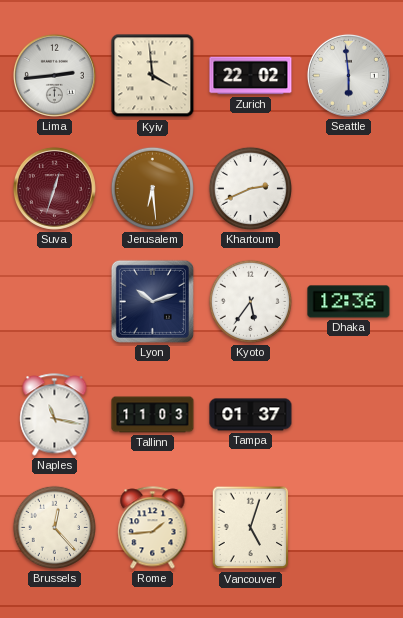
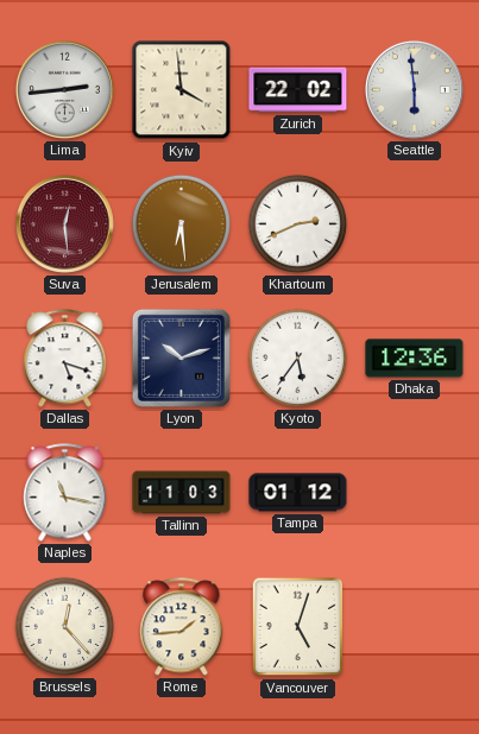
Suva: 12:33 -> 12:29 (64, 223)
Dallas: none -> 5:18 (65, 359)
Tampa: 01:37 -> 01:12 (298, 493)
